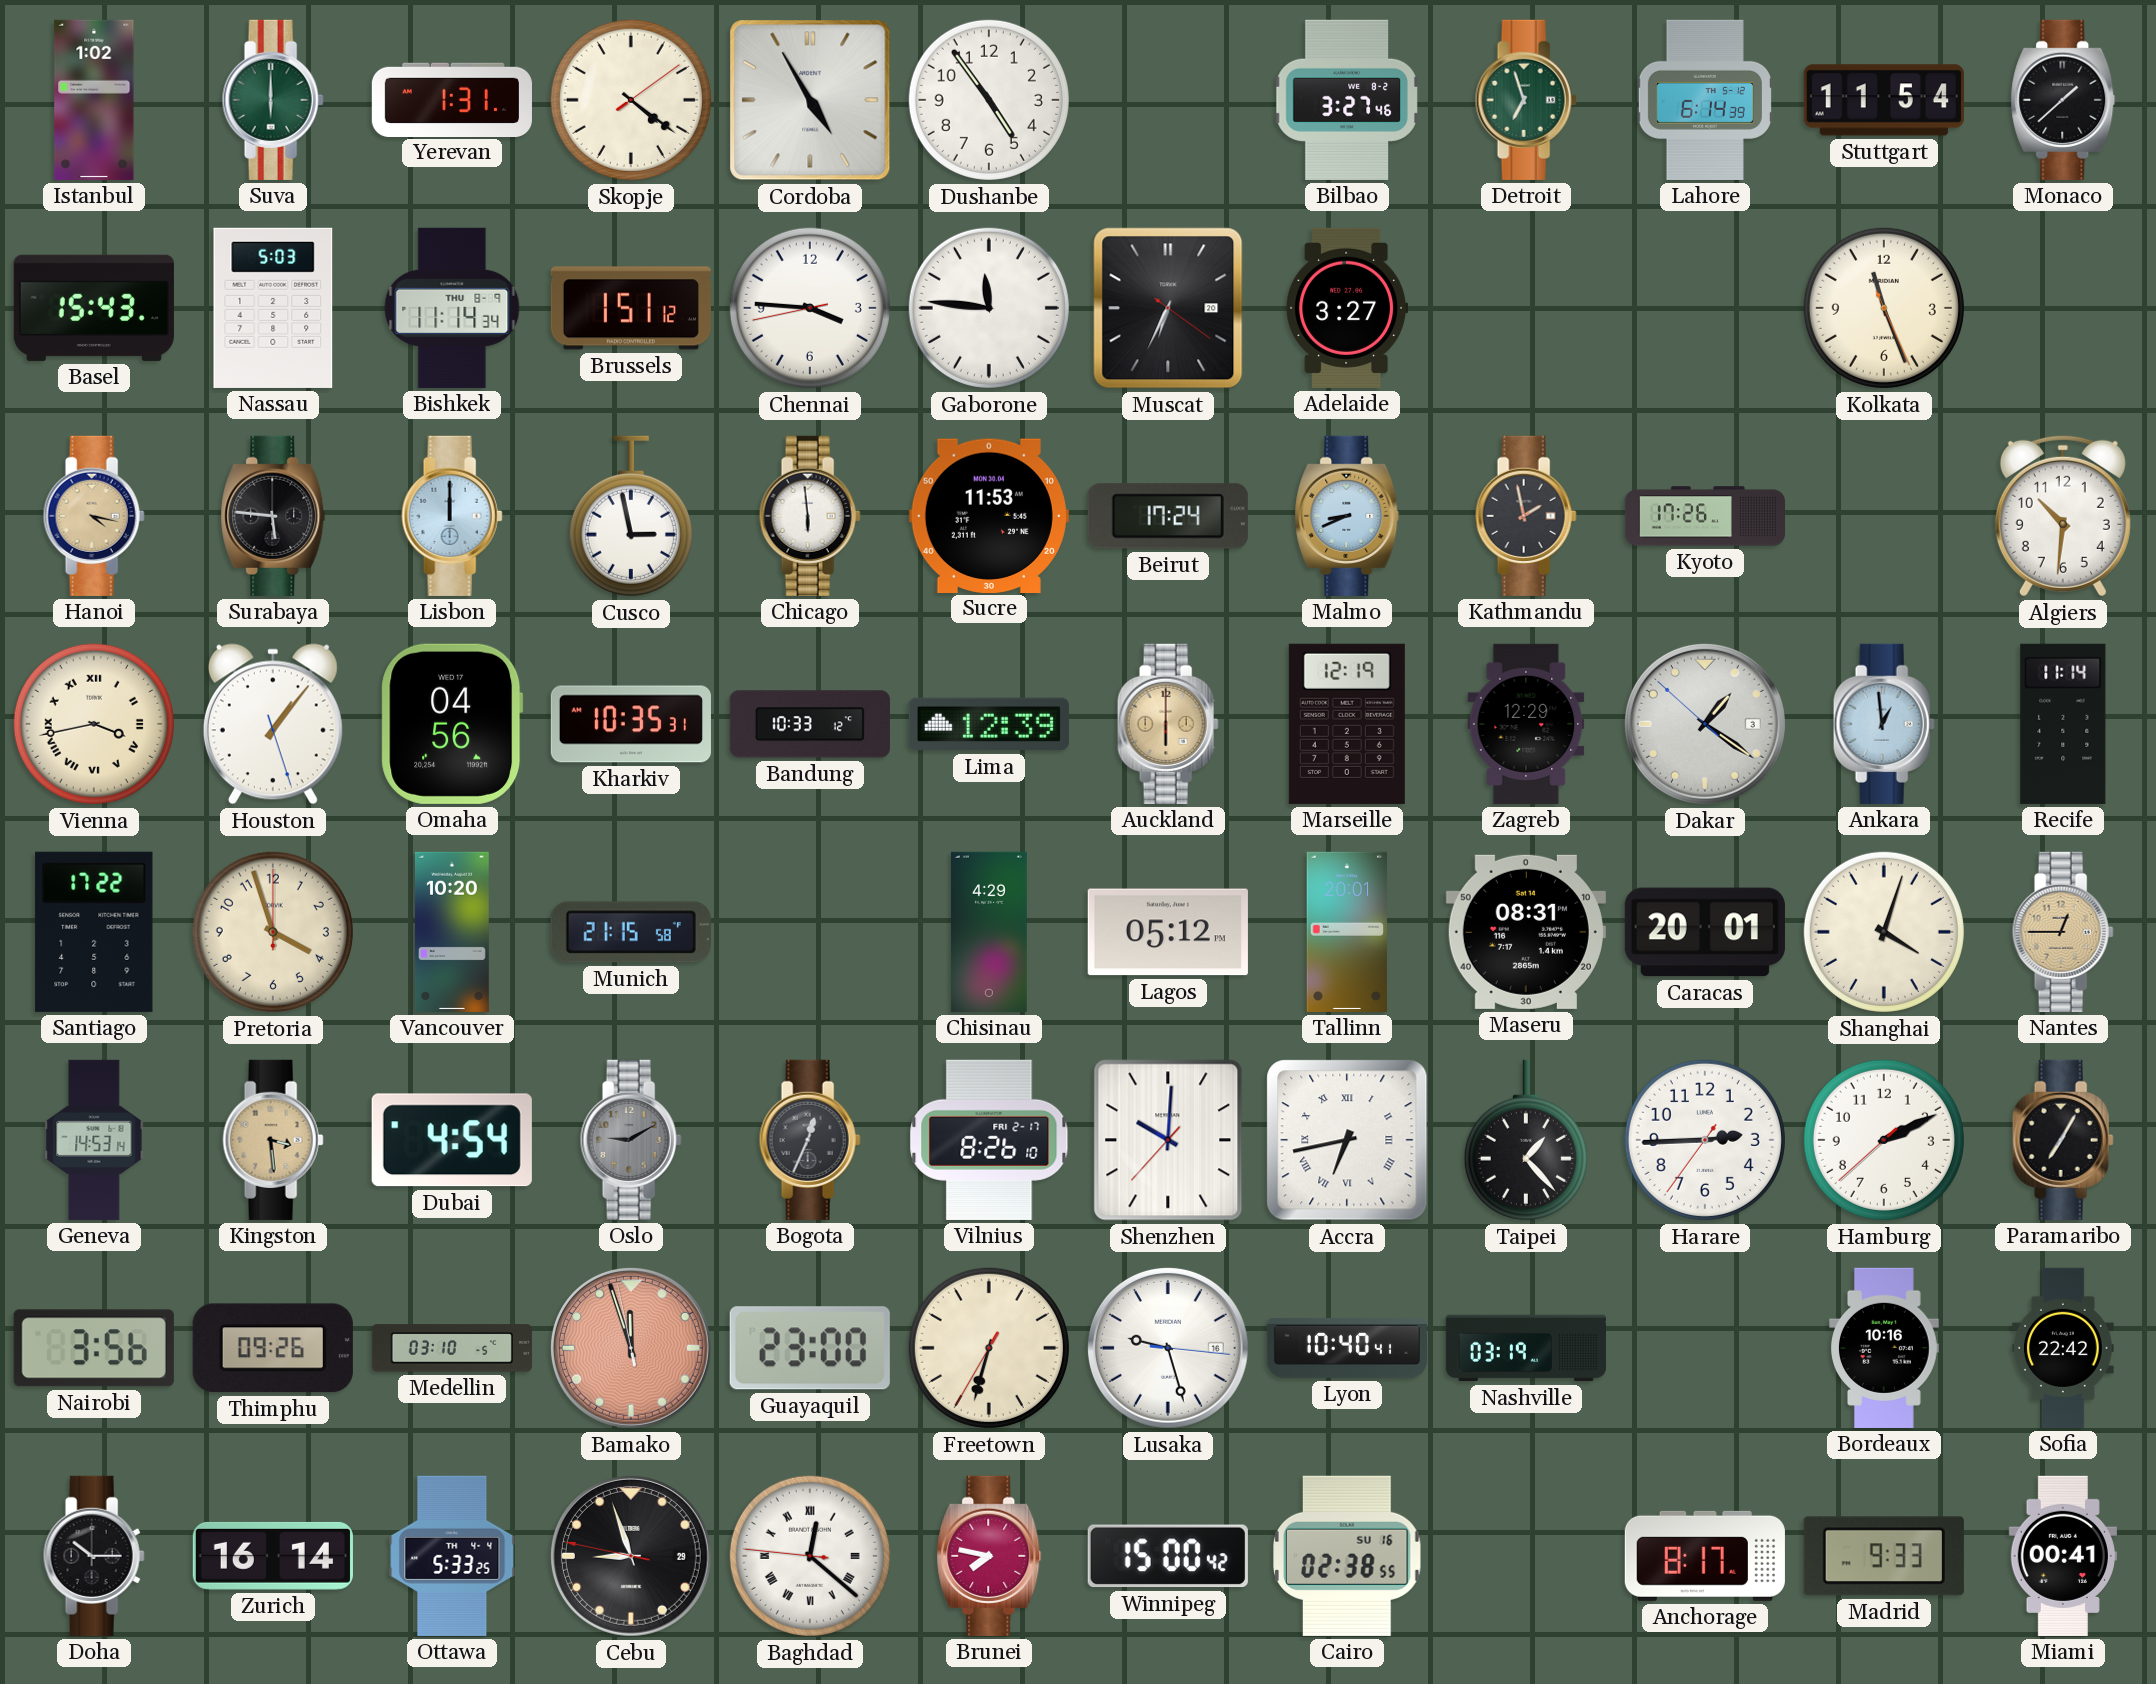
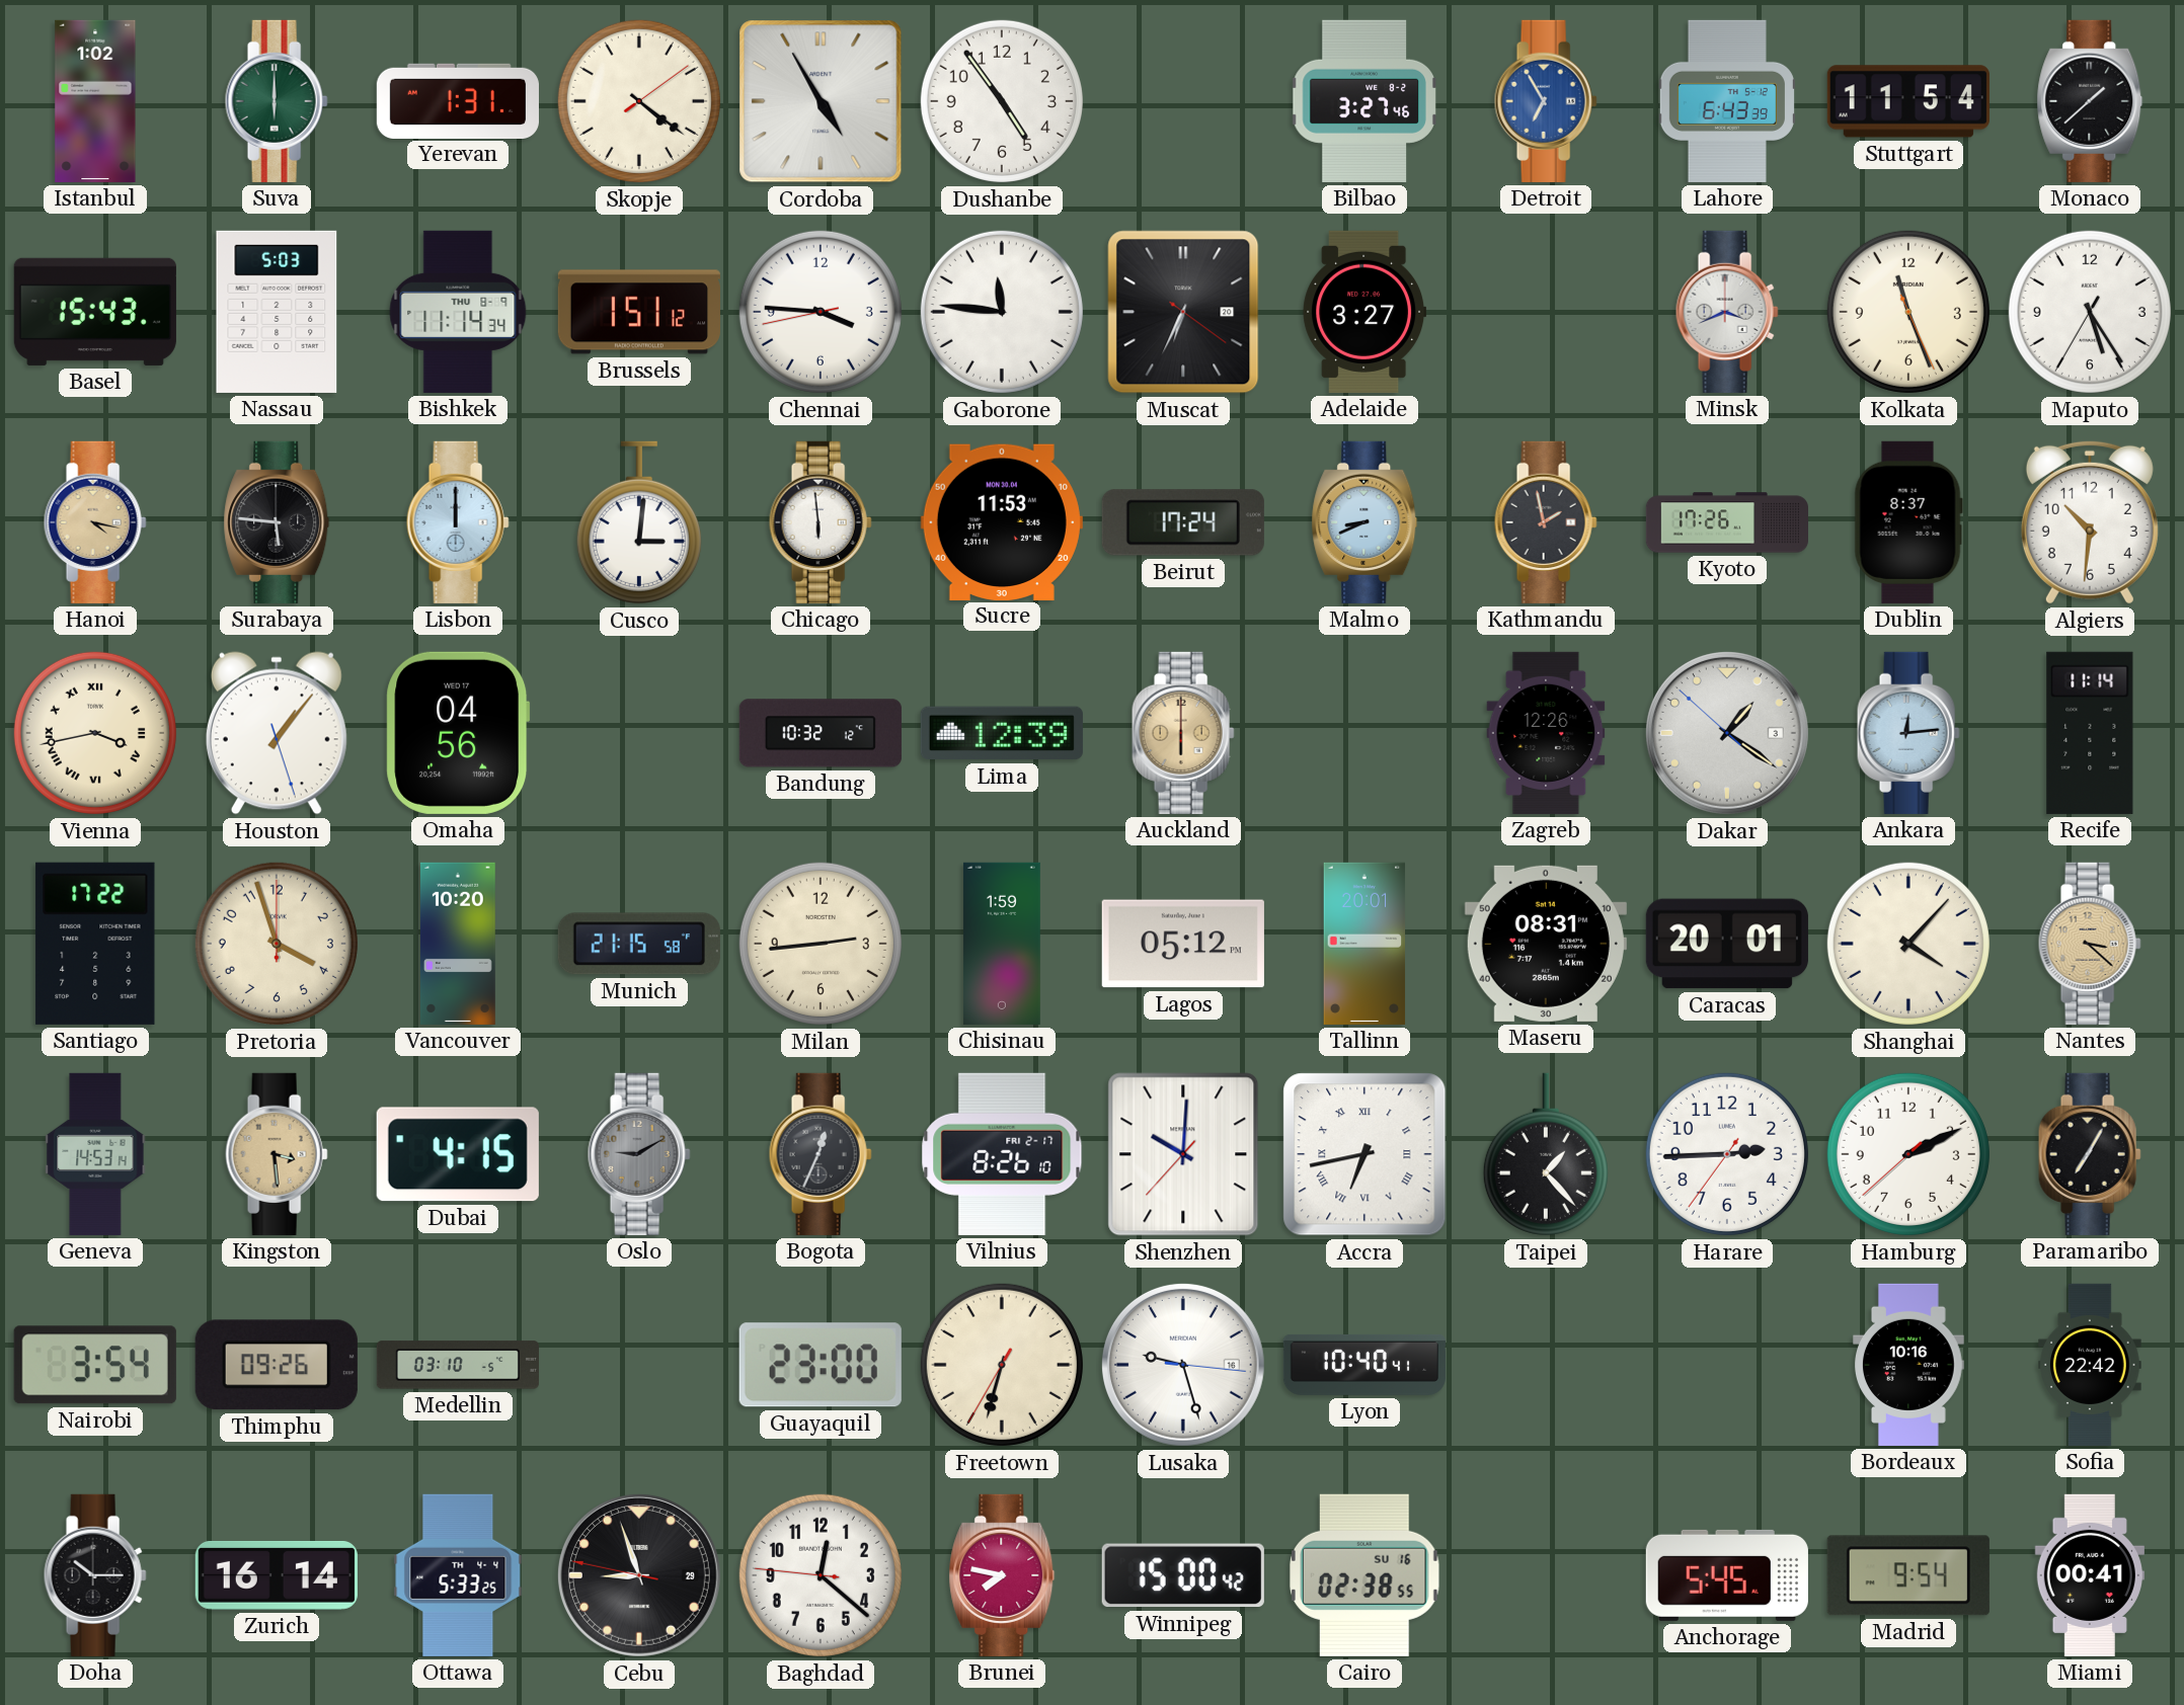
Detroit: 6:57 -> 6:55 (1546, 101)
Detroit dial: green -> blue (1546, 101)
Lahore: 6:14 -> 6:43 (1727, 101)
Minsk: none -> 3:41 (1727, 312)
Maputo: none -> 5:24 (2090, 312)
Cusco: 2:58 -> 3:01 (639, 522)
Dublin: none -> 8:37 (1908, 522)
Kharkiv: 10:35 -> none (631, 724)
Bandung: 10:33 -> 10:32 (821, 733)
Marseille: 12:19 -> none (1347, 724)
Zagreb: 12:29 -> 12:26 (1546, 733)
Ankara: 12:59 -> 12:14 (1908, 733)
Milan: none -> 2:44 (821, 944)
Chisinau: 4:29 -> 1:59 (1002, 944)
Shanghai: 4:03 -> 4:07 (1908, 944)
Nantes: 12:45 -> 3:22 (2090, 944)
Dubai: 4:54 -> 4:15 (458, 1154)
Nairobi: 3:56 -> 3:54 (95, 1365)
Bamako: 11:56 -> none (631, 1348)
Nashville: 03:19 -> none (1526, 1348)
Baghdad numerals: Roman -> Arabic (821, 1575)
Anchorage: 8:17 -> 5:45 (1727, 1575)
Madrid: 9:33 -> 9:54 (1908, 1575)
